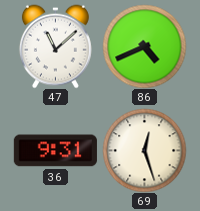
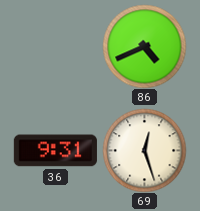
47: 11:08 -> none (55, 46)
